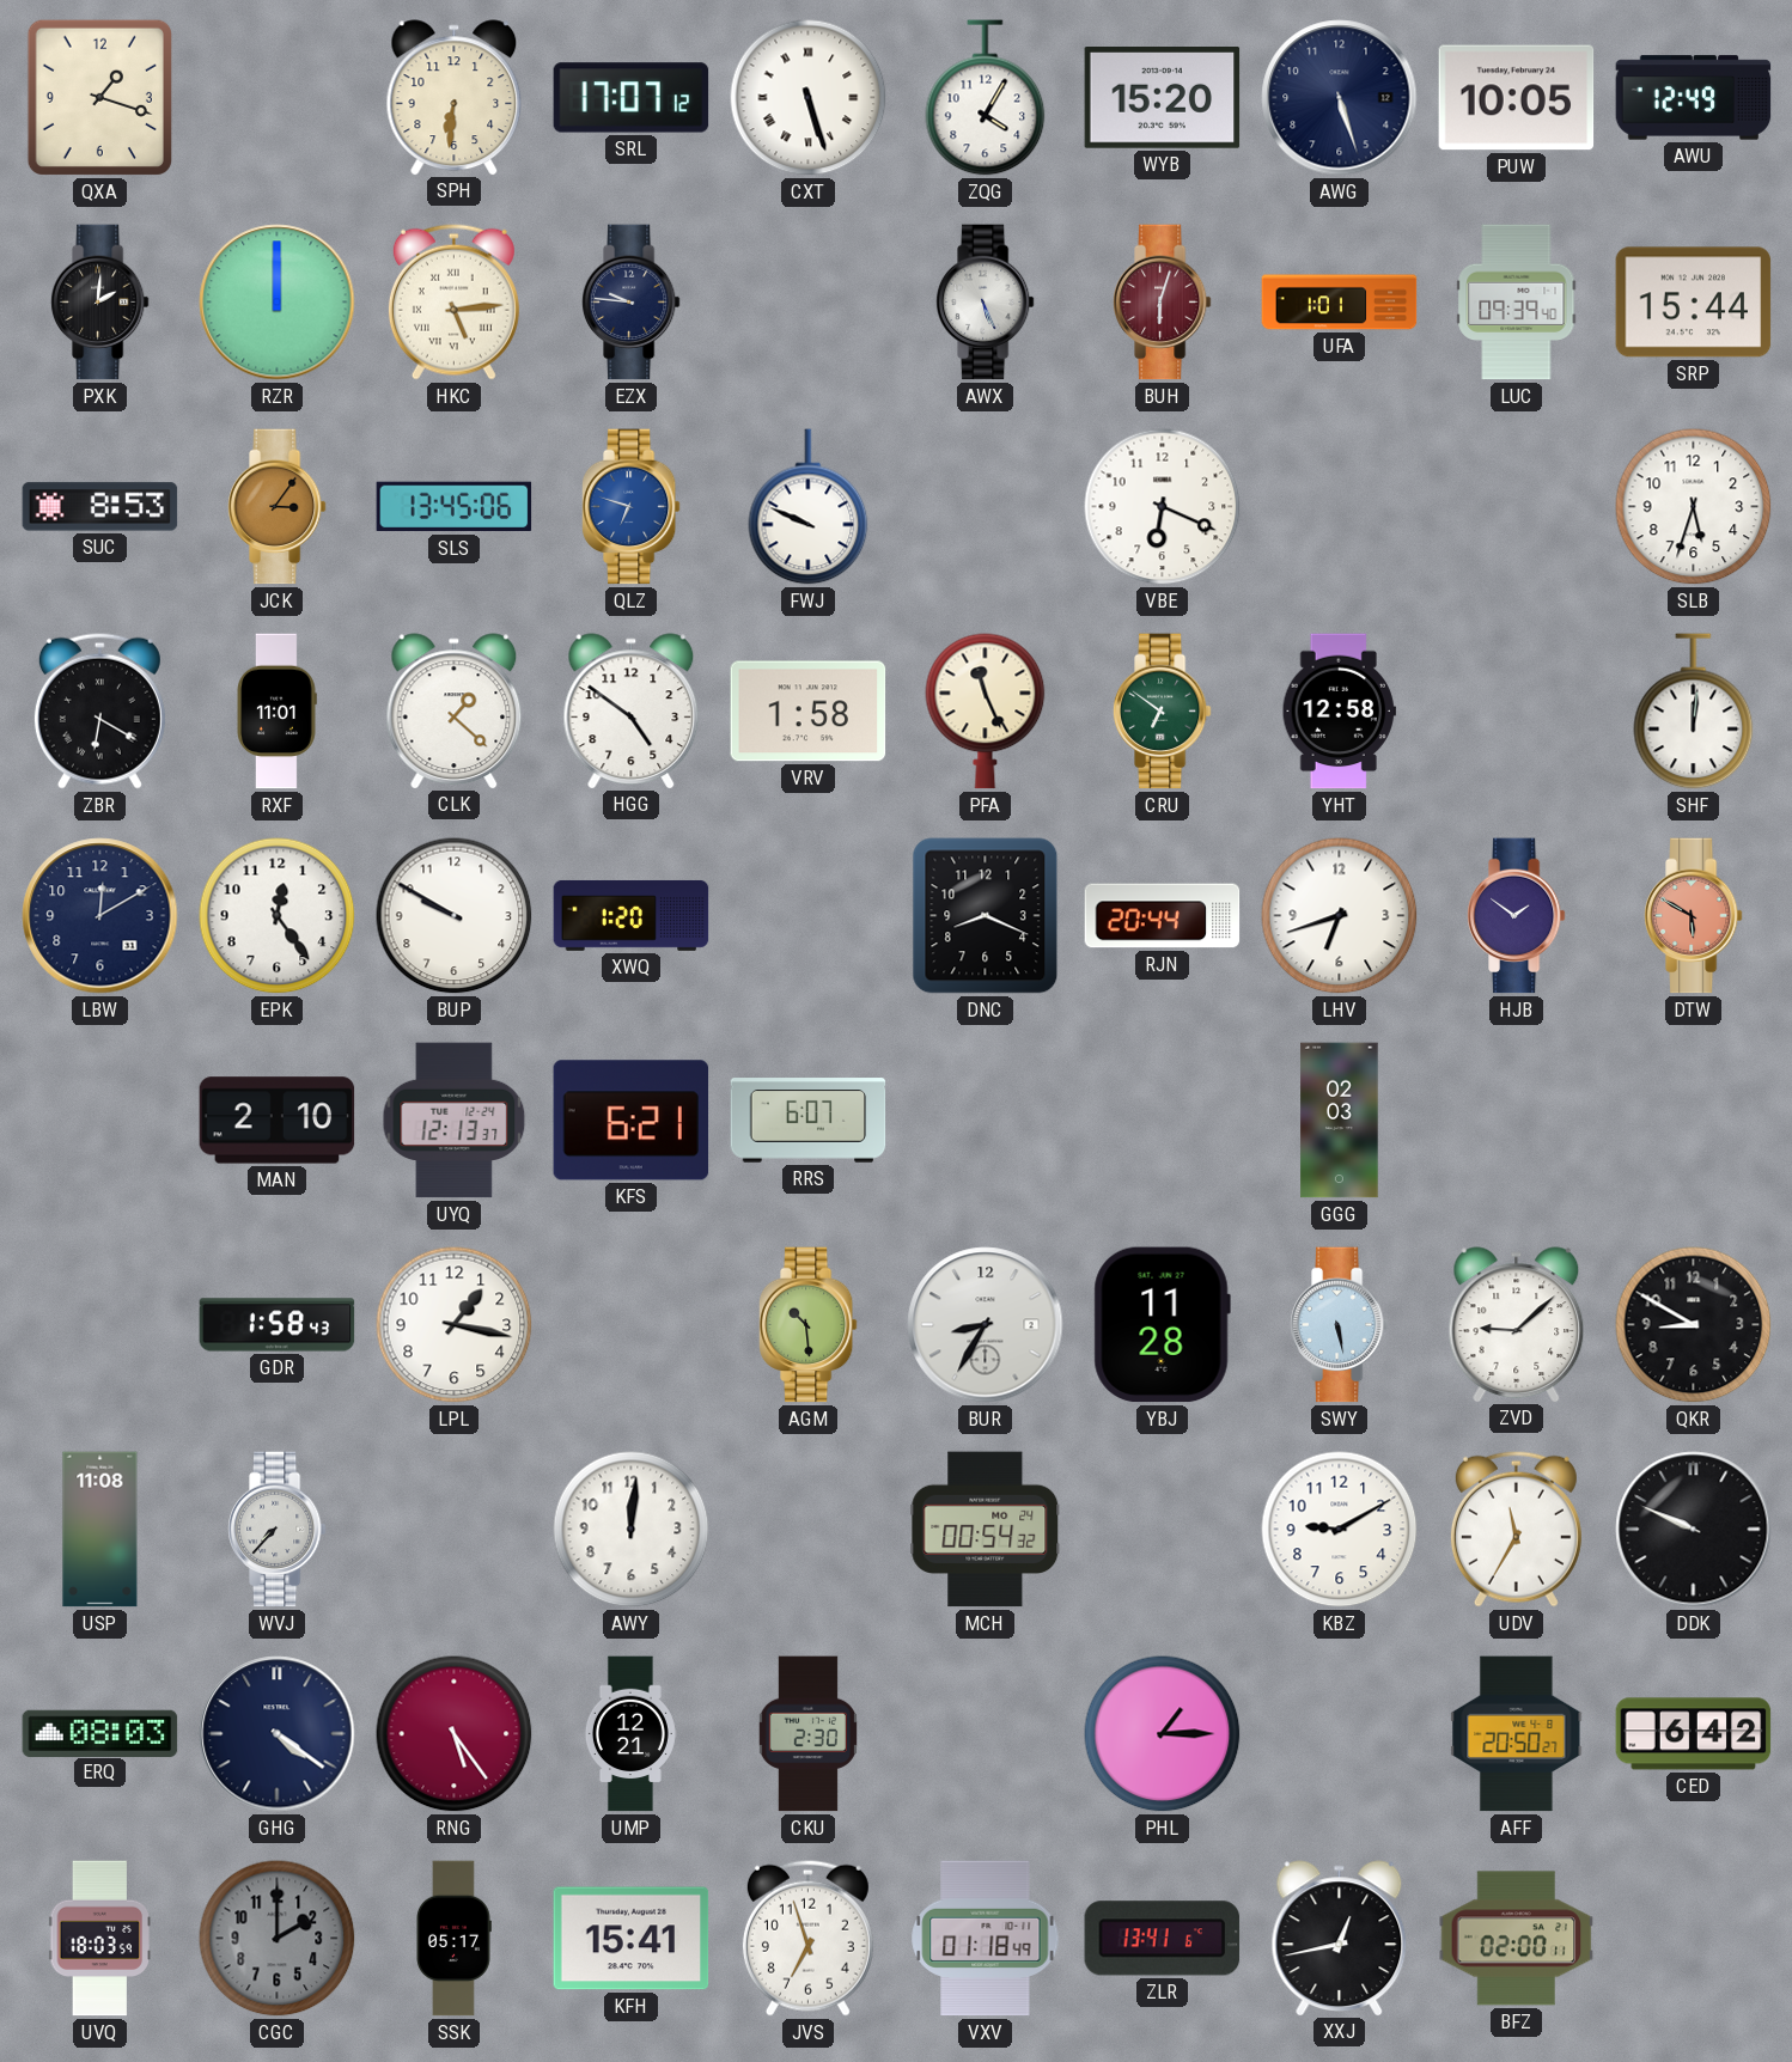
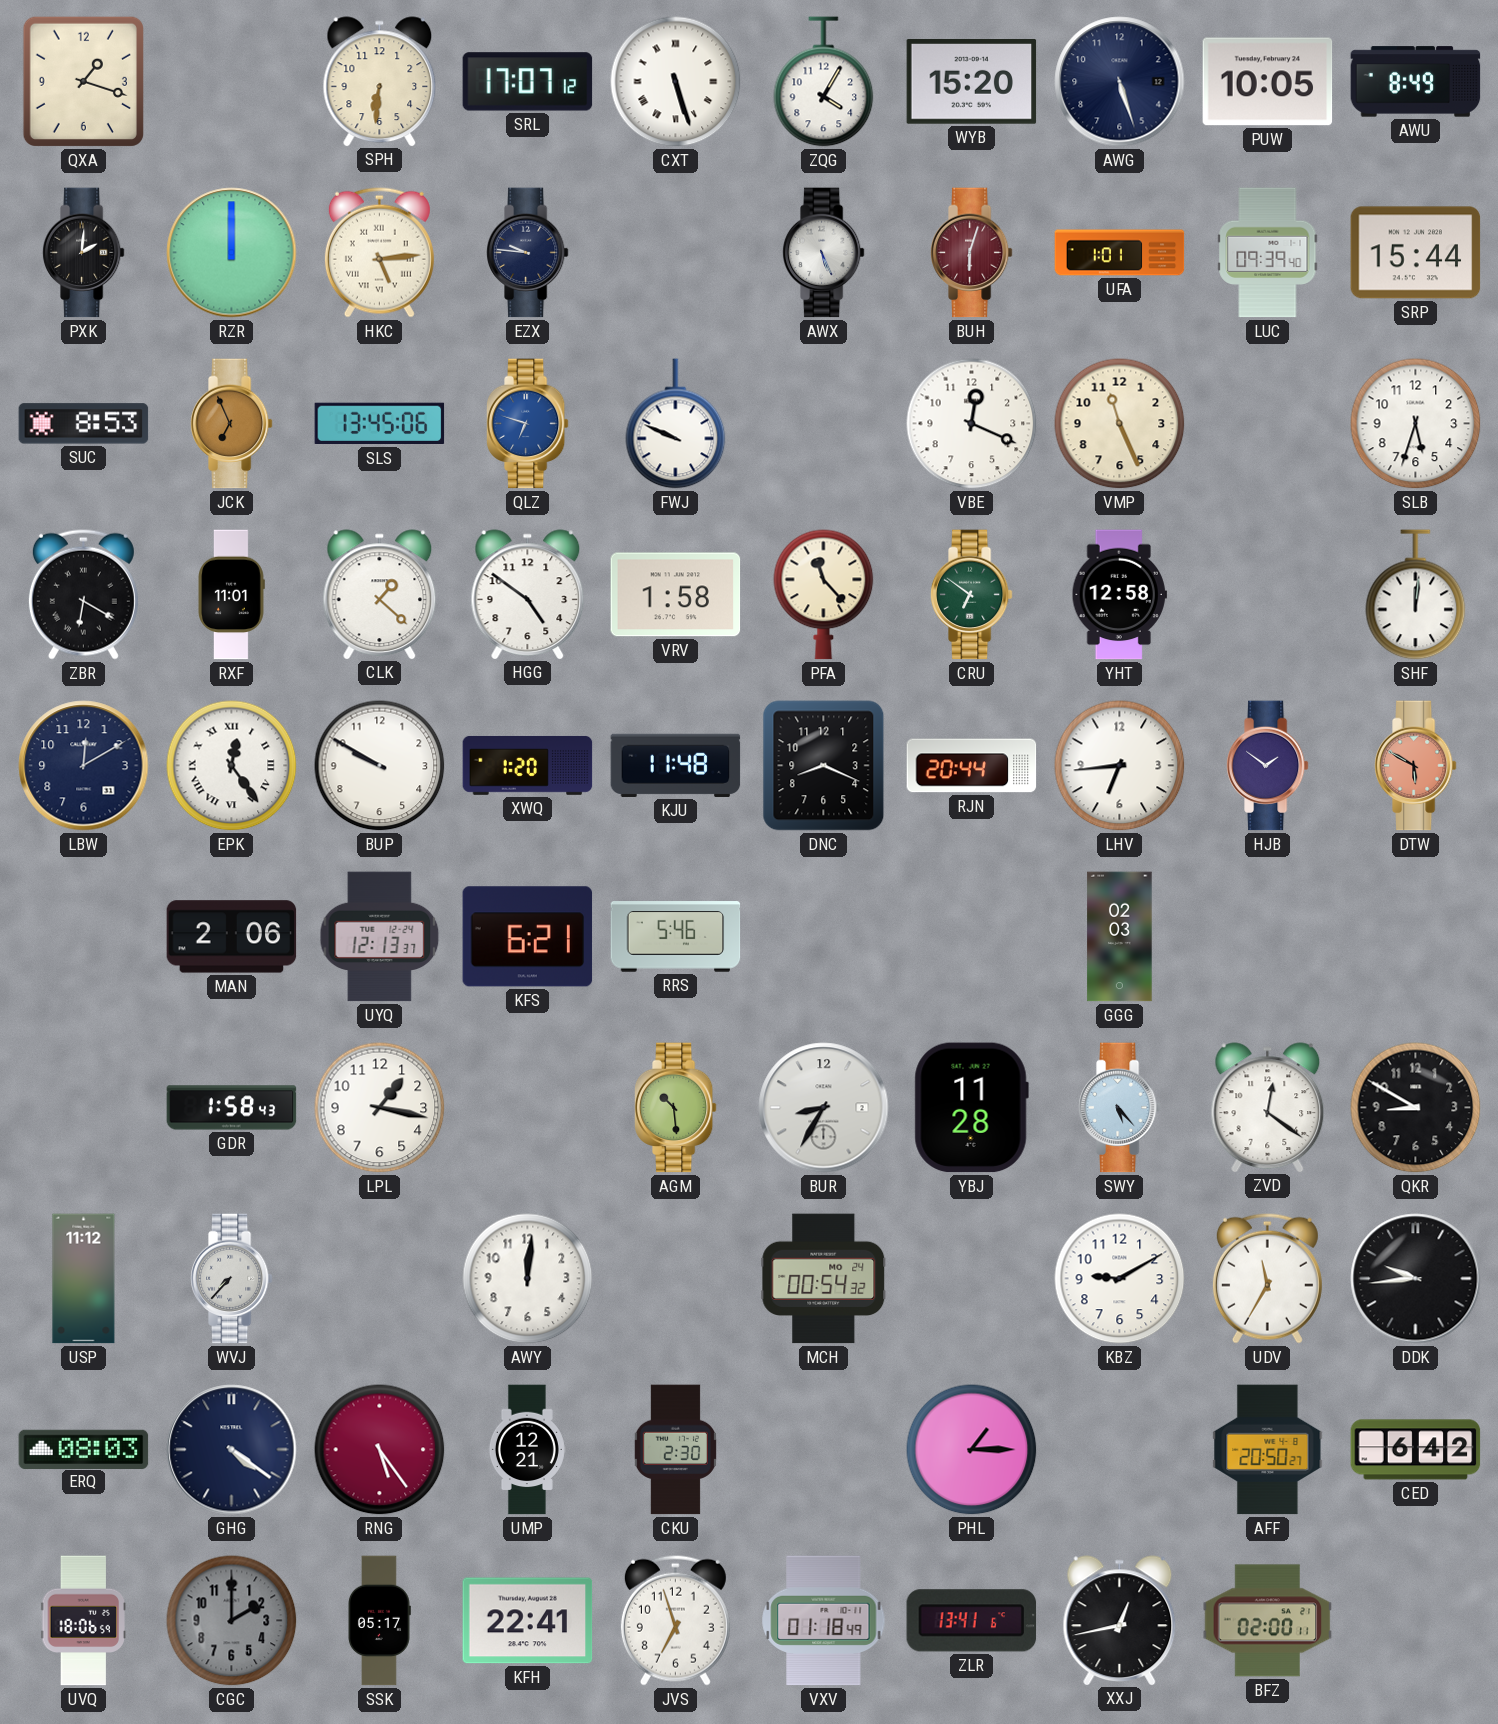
AWU: 12:49 -> 8:49 (1416, 82)
JCK: 3:06 -> 6:56 (231, 424)
VBE: 6:19 -> 12:19 (972, 424)
VMP: none -> 11:26 (1120, 424)
PFA: 11:26 -> 11:23 (824, 595)
EPK numerals: Arabic -> Roman (232, 766)
KJU: none -> 11:48 (676, 765)
LHV: 6:42 -> 6:44 (1120, 766)
MAN: 2:10 -> 2:06 (232, 937)
RRS: 6:07 -> 5:46 (676, 937)
SWY: 5:28 -> 5:23 (1119, 1108)
ZVD: 9:08 -> 12:21 (1268, 1107)
USP: 11:08 -> 11:12 (84, 1279)
DDK: 9:49 -> 9:44 (1416, 1279)
UVQ: 18:03 -> 18:06 (84, 1621)
KFH: 15:41 -> 22:41 (528, 1621)
